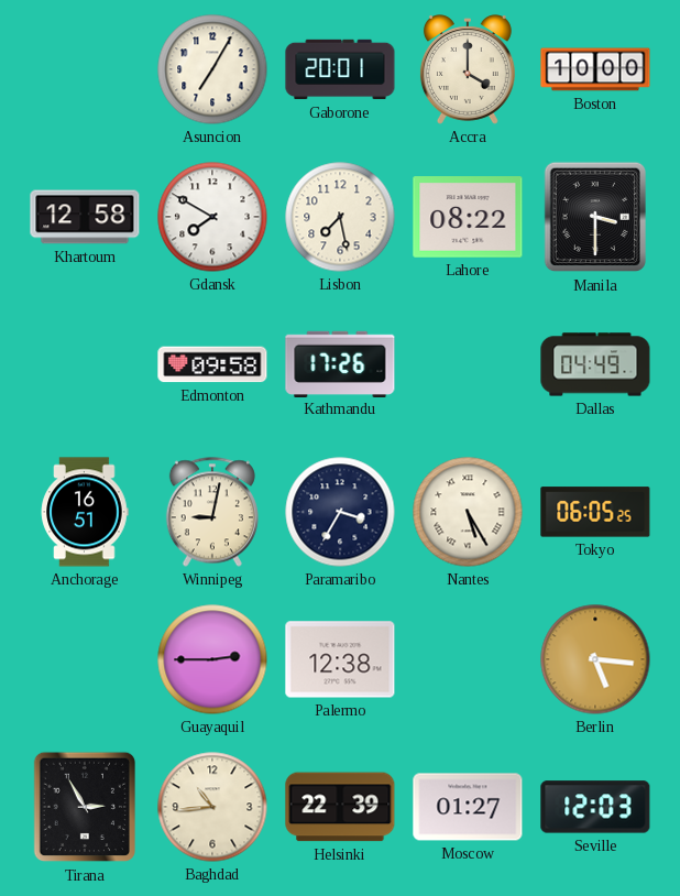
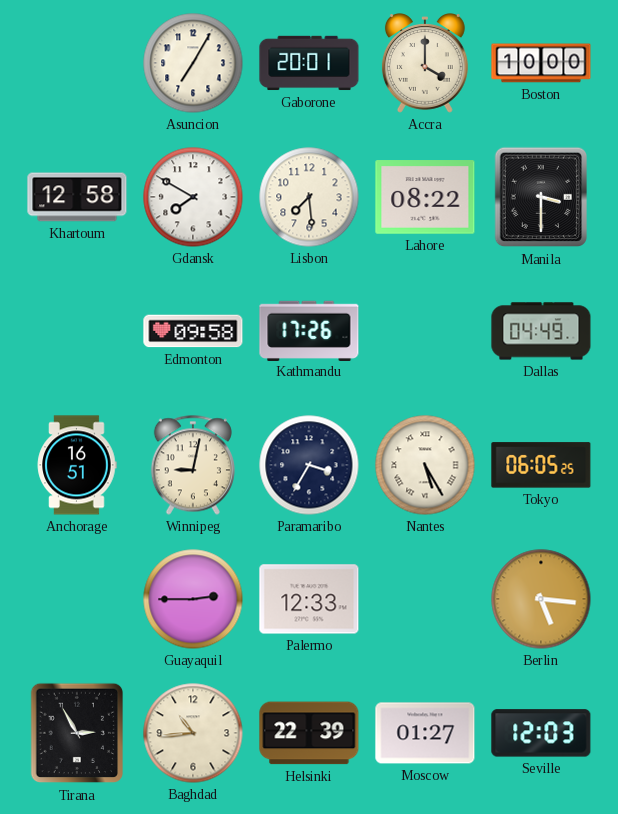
Lisbon: 7:28 -> 7:29 (309, 197)
Palermo: 12:38 -> 12:33 (309, 599)
